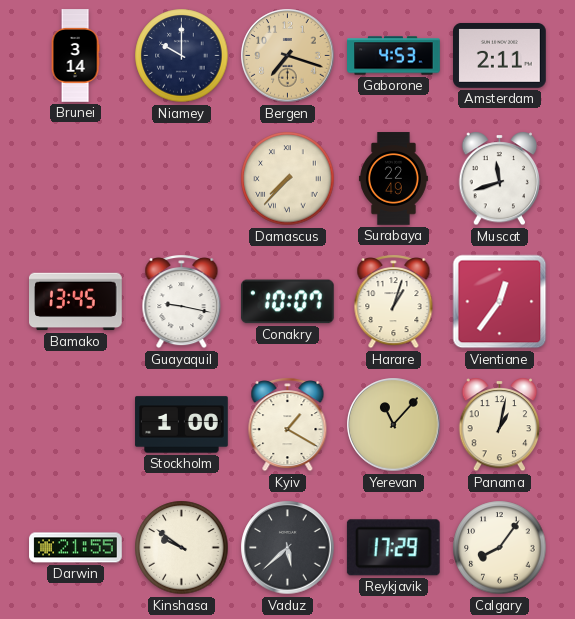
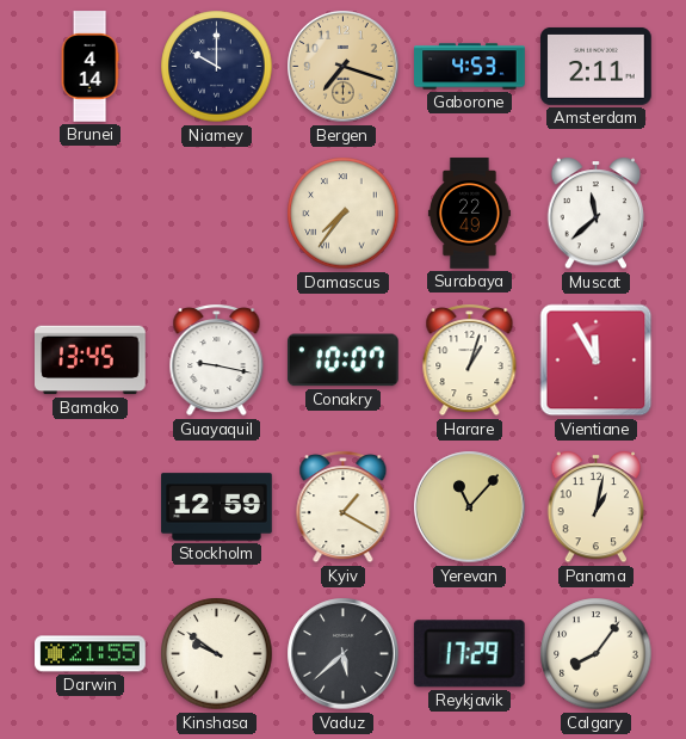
Brunei: 3:14 -> 4:14 (89, 67)
Damascus: 7:37 -> 7:36 (344, 214)
Muscat: 11:42 -> 11:38 (597, 214)
Vientiane: 12:36 -> 11:55 (597, 361)
Stockholm: 1:00 -> 12:59 (217, 507)
